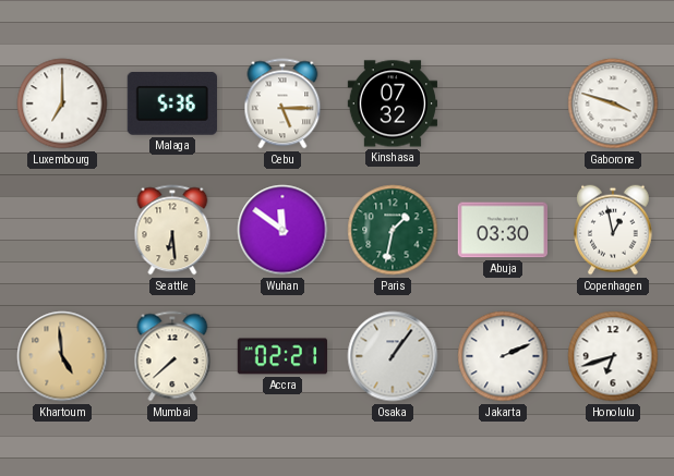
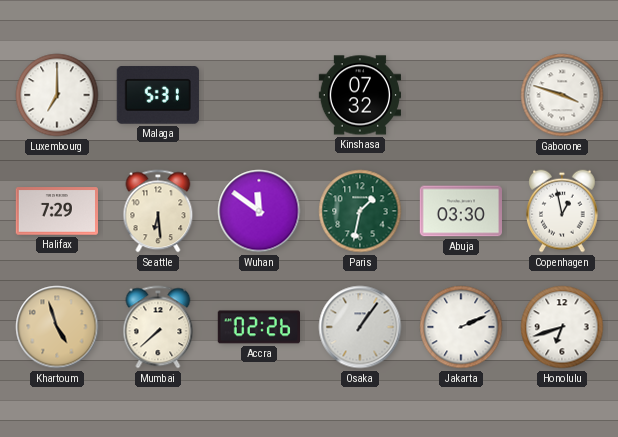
Malaga: 5:36 -> 5:31 (158, 96)
Cebu: 5:15 -> none (282, 103)
Halifax: none -> 7:29 (56, 211)
Khartoum: 4:59 -> 4:57 (57, 327)
Accra: 02:21 -> 02:26 (258, 327)
